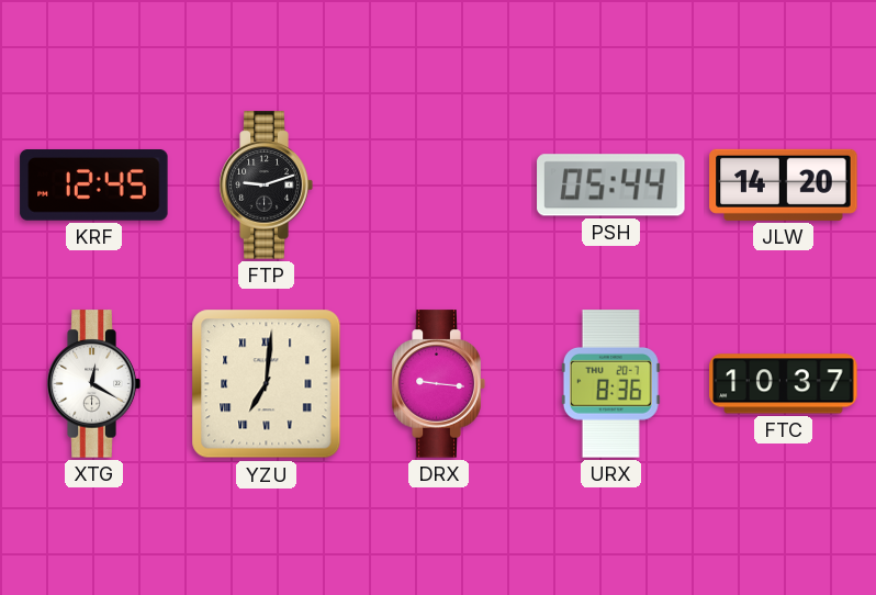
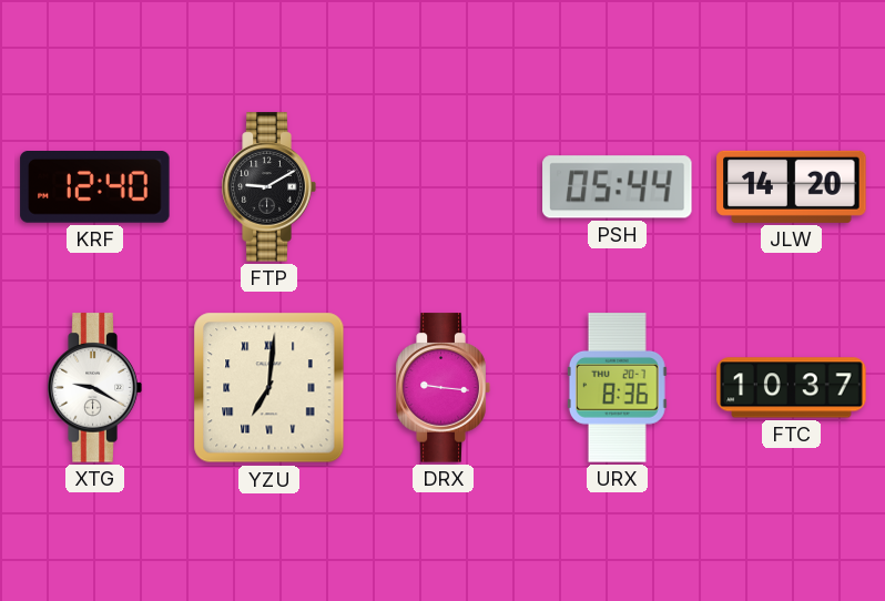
KRF: 12:45 -> 12:40 (95, 187)
FTP: 9:12 -> 9:10 (268, 187)
XTG: 12:20 -> 9:20 (94, 388)
